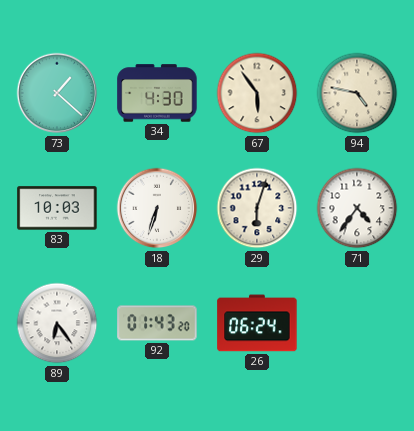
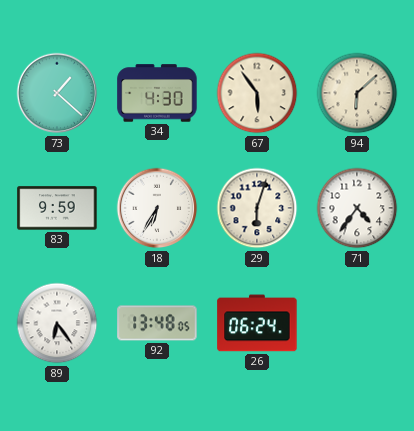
94: 4:47 -> 6:08 (357, 93)
83: 10:03 -> 9:59 (57, 208)
18: 6:33 -> 6:35 (157, 208)
92: 01:43 -> 13:48 (157, 323)
